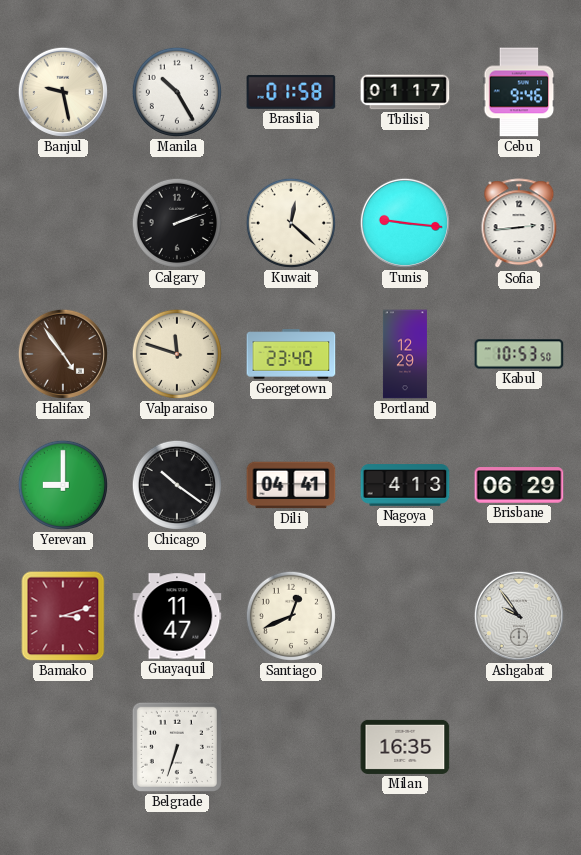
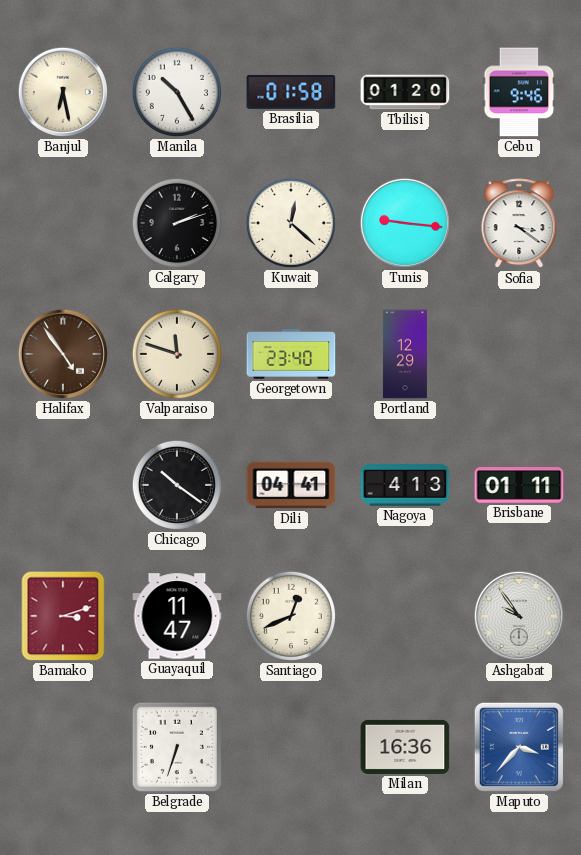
Banjul: 9:28 -> 6:28 (63, 92)
Tbilisi: 01:17 -> 01:20 (405, 92)
Sofia: 2:44 -> 3:21 (519, 224)
Kabul: 10:53 -> none (519, 354)
Yerevan: 9:00 -> none (63, 485)
Brisbane: 06:29 -> 01:11 (519, 485)
Milan: 16:35 -> 16:36 (405, 747)
Maputo: none -> 3:37 (519, 747)
